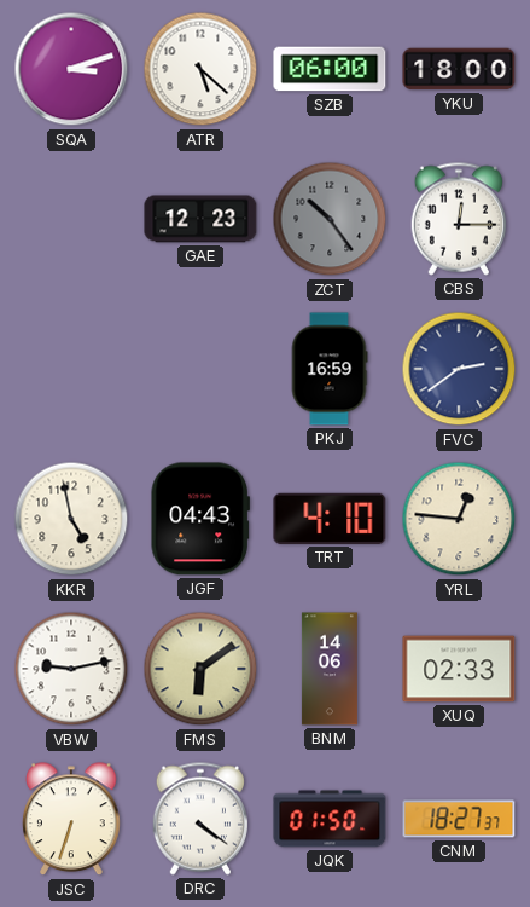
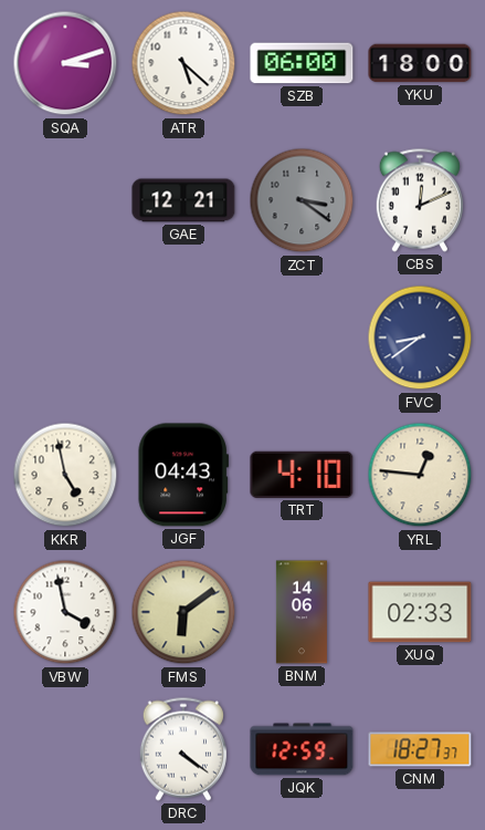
GAE: 12:23 -> 12:21 (183, 200)
ZCT: 10:24 -> 3:21 (302, 200)
CBS: 12:15 -> 12:11 (420, 200)
PKJ: 16:59 -> none (330, 369)
FVC: 2:39 -> 8:39 (420, 338)
VBW: 9:13 -> 3:58 (65, 612)
JSC: 6:33 -> none (71, 820)
JQK: 01:50 -> 12:59 (302, 749)
